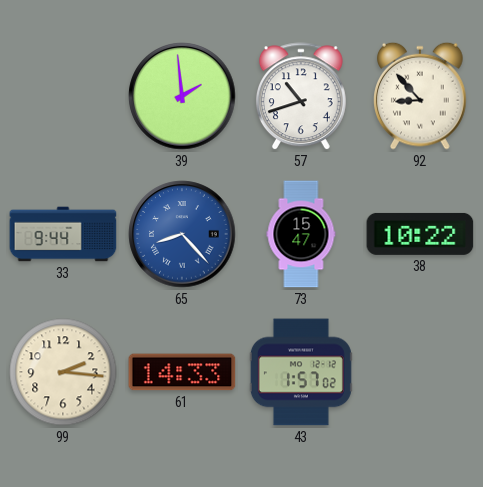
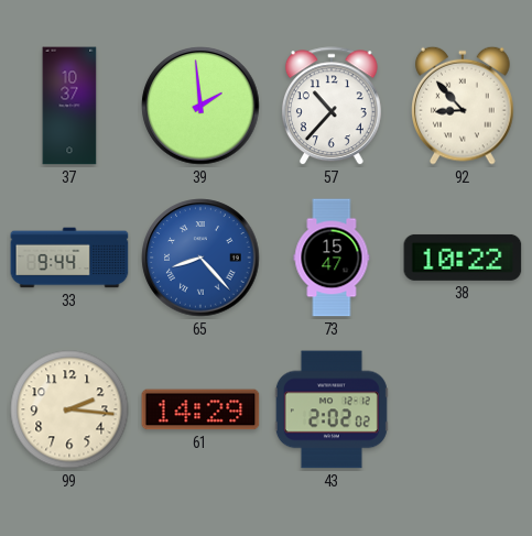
37: none -> 10:37 (69, 106)
57: 10:42 -> 10:37 (332, 107)
61: 14:33 -> 14:29 (200, 409)
43: 1:57 -> 2:02 (332, 409)
